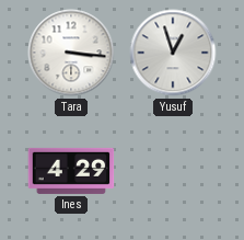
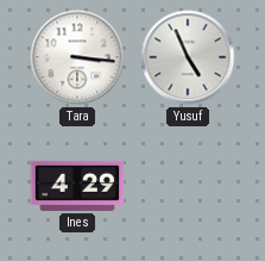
Yusuf: 12:57 -> 4:56 (188, 57)
